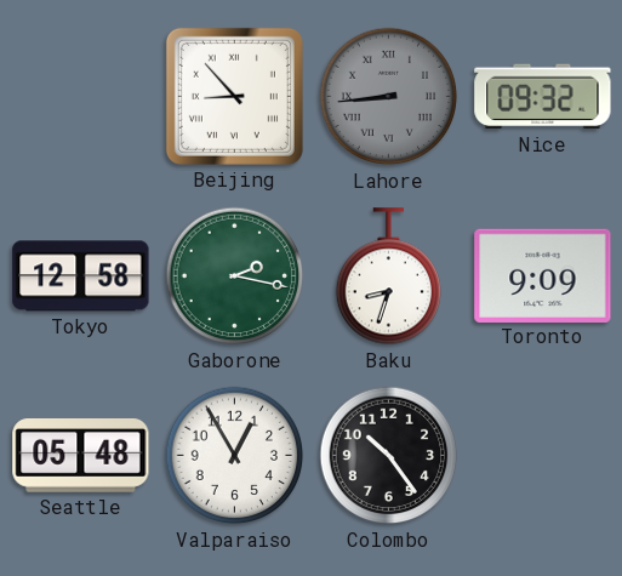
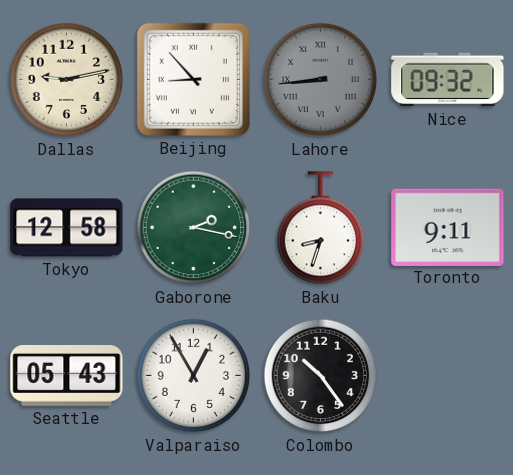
Dallas: none -> 9:13 (67, 80)
Toronto: 9:09 -> 9:11 (448, 227)
Seattle: 05:48 -> 05:43 (67, 376)
